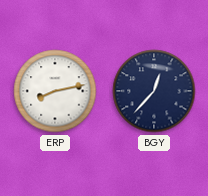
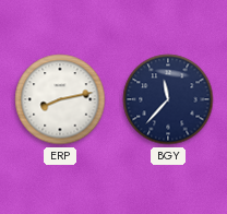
BGY: 12:37 -> 11:37 (168, 99)
